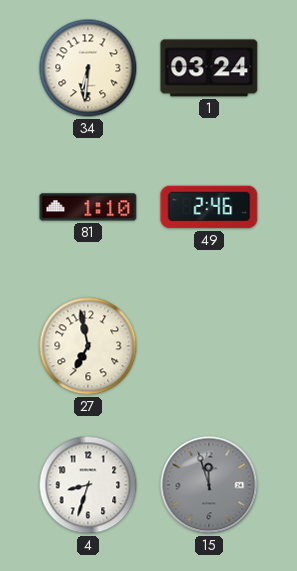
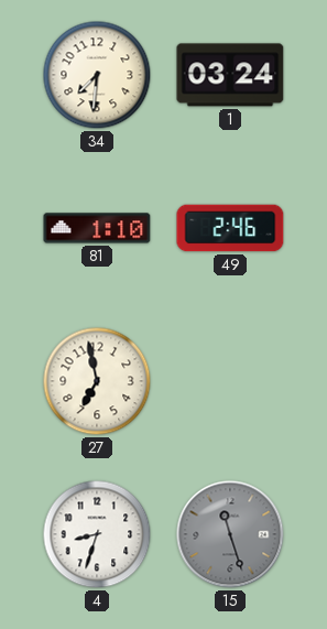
34: 6:31 -> 7:31 (97, 75)
15: 11:57 -> 11:27 (230, 534)
